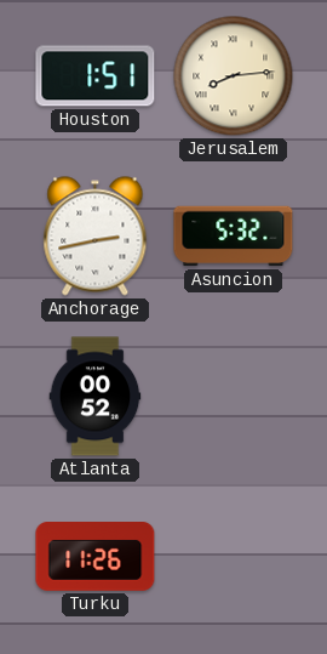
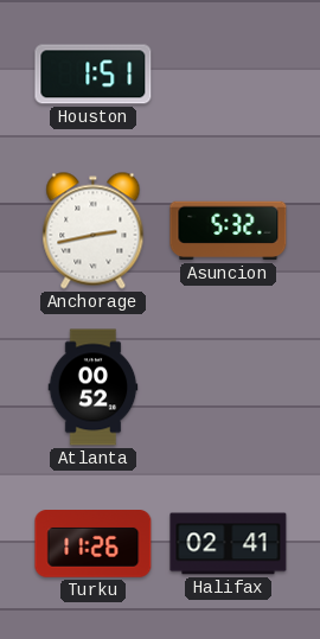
Jerusalem: 8:14 -> none (234, 76)
Halifax: none -> 02:41 (229, 544)
